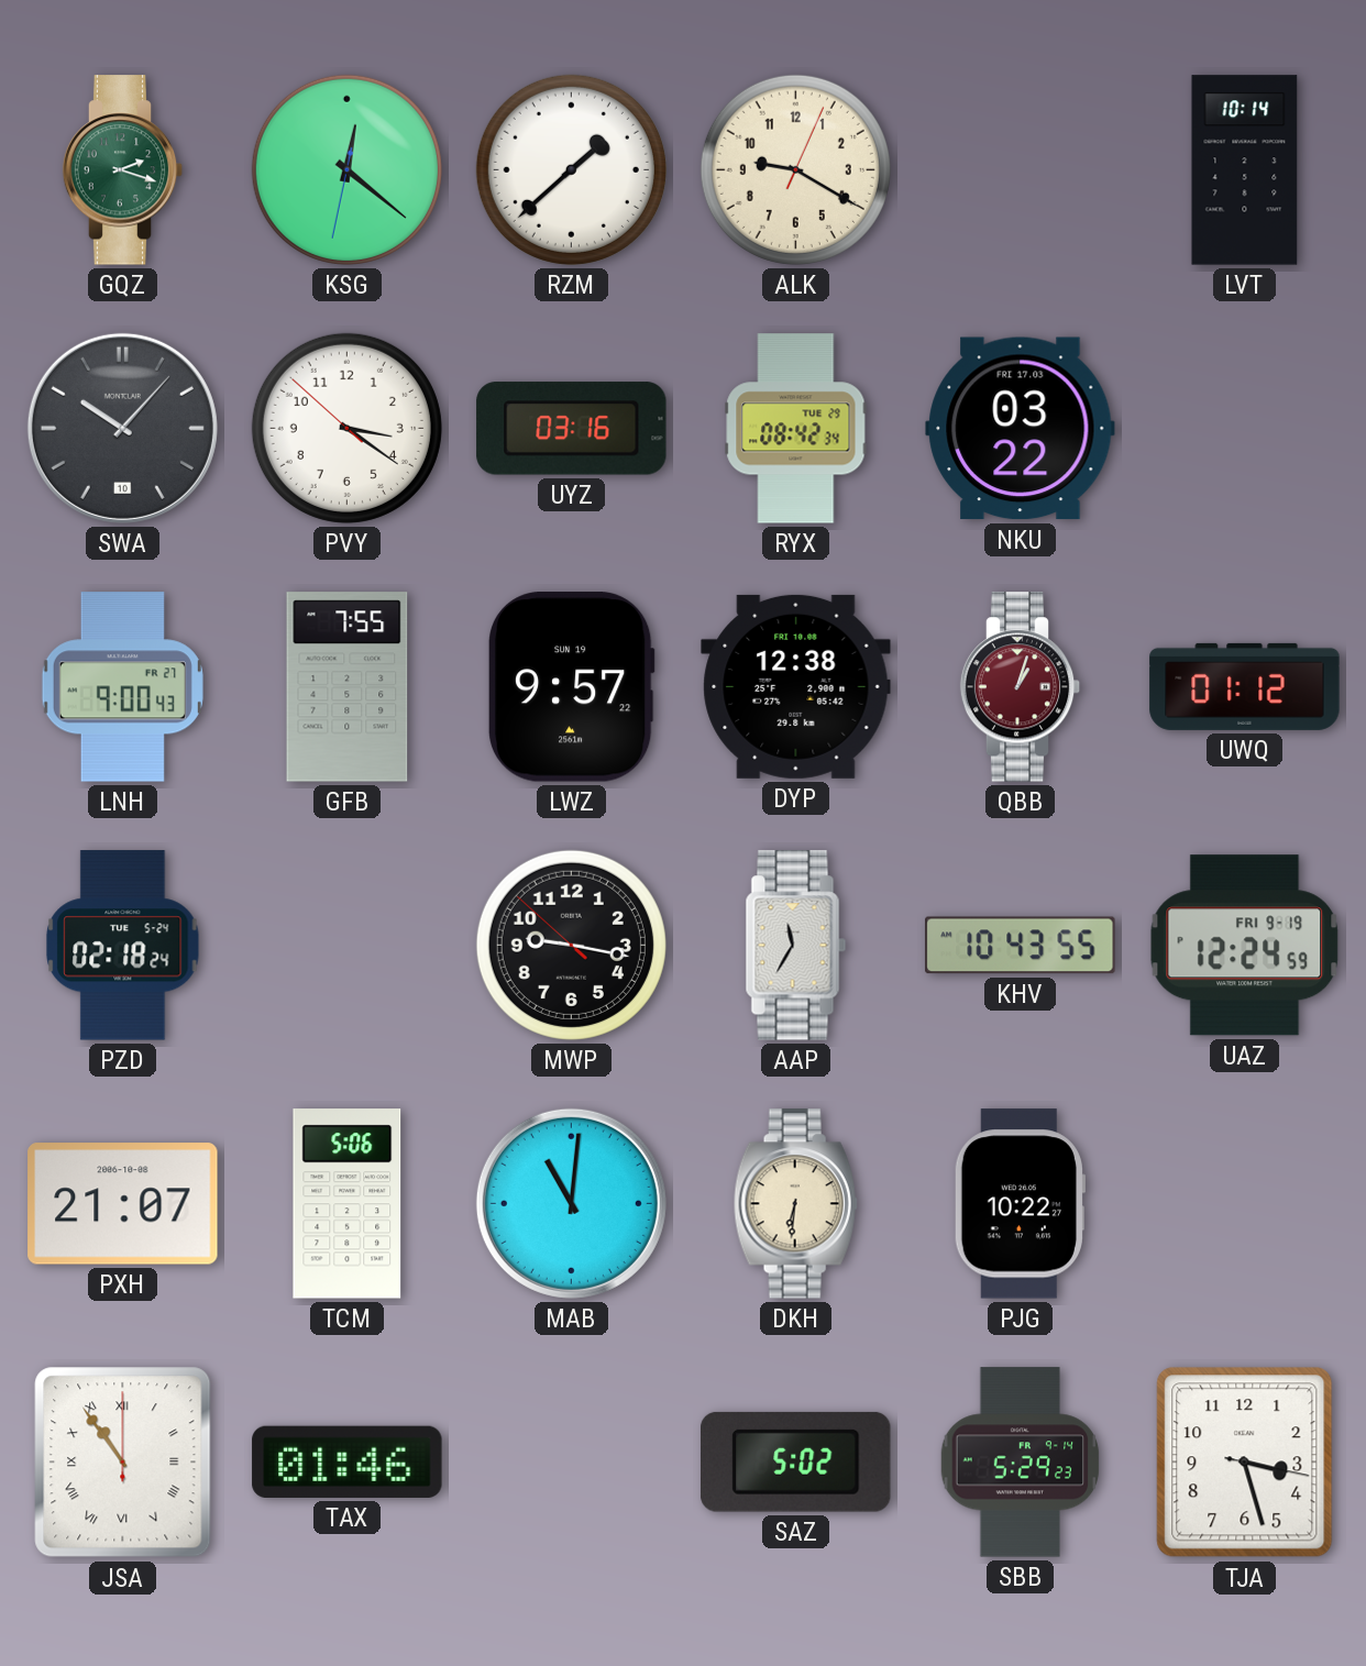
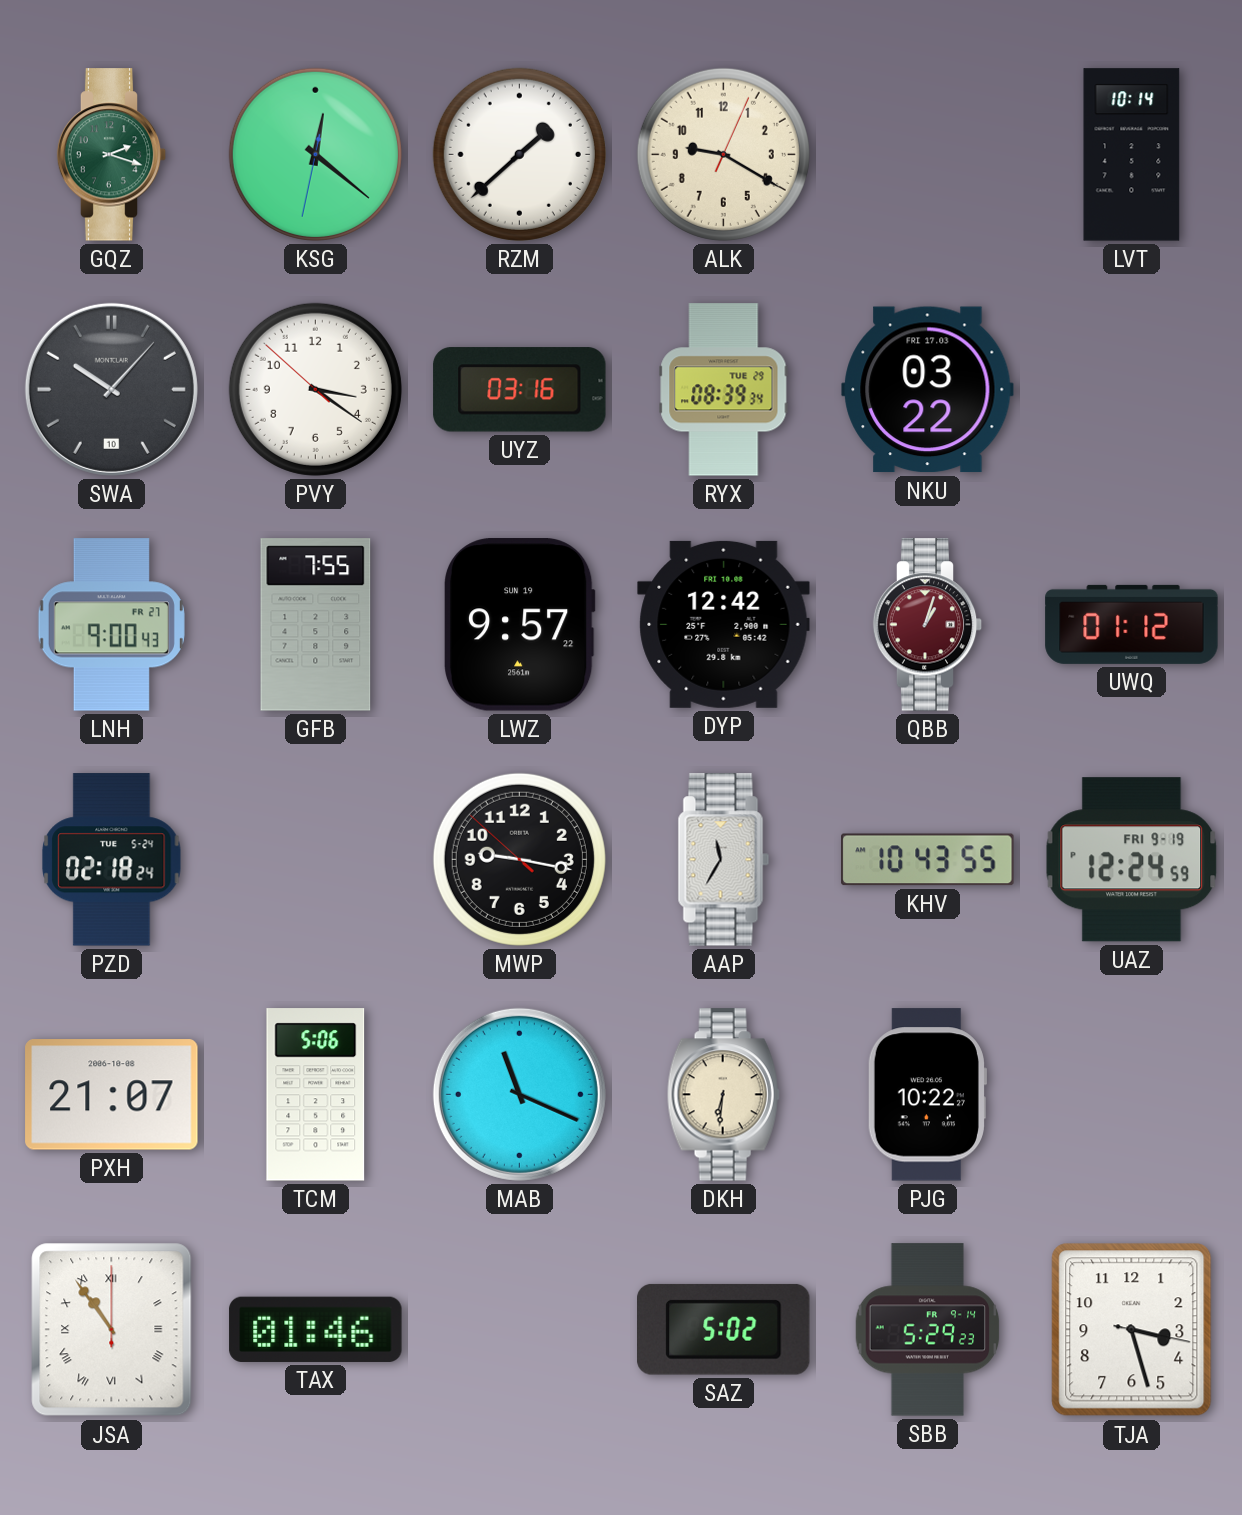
RYX: 08:42 -> 08:39 (724, 390)
DYP: 12:38 -> 12:42 (724, 624)
MAB: 11:01 -> 11:19 (519, 1094)
